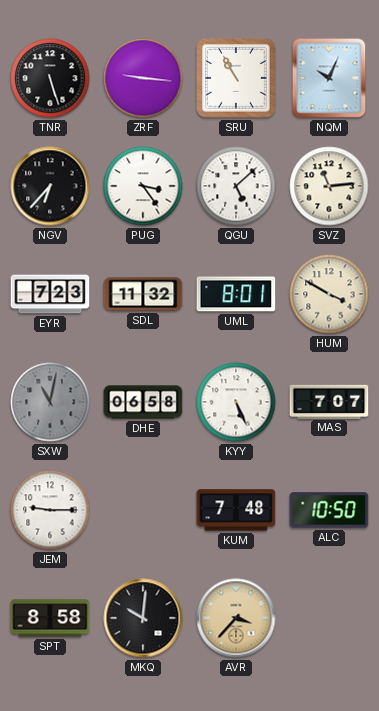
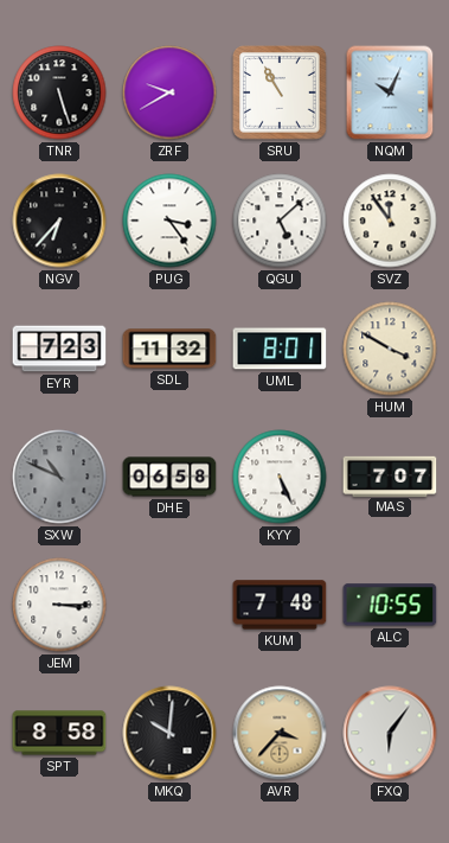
ZRF: 9:16 -> 9:40 (169, 92)
SVZ: 11:14 -> 11:54 (390, 221)
SXW: 11:02 -> 10:49 (59, 477)
JEM: 9:15 -> 3:15 (59, 605)
ALC: 10:50 -> 10:55 (390, 605)
FXQ: none -> 6:06 (390, 733)
